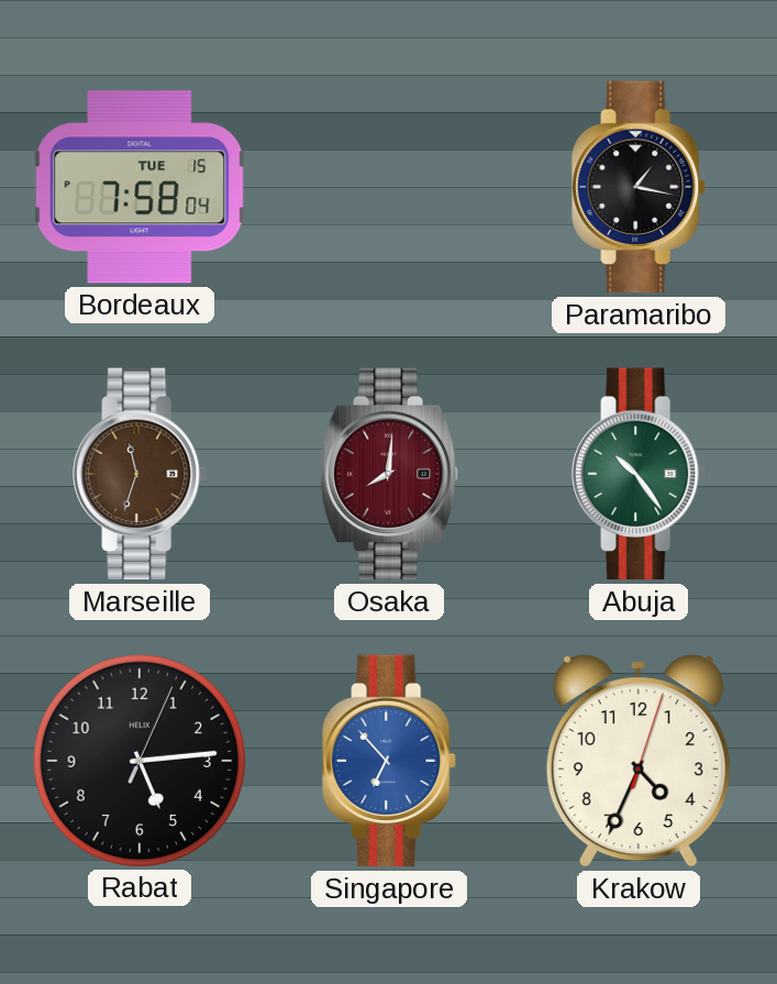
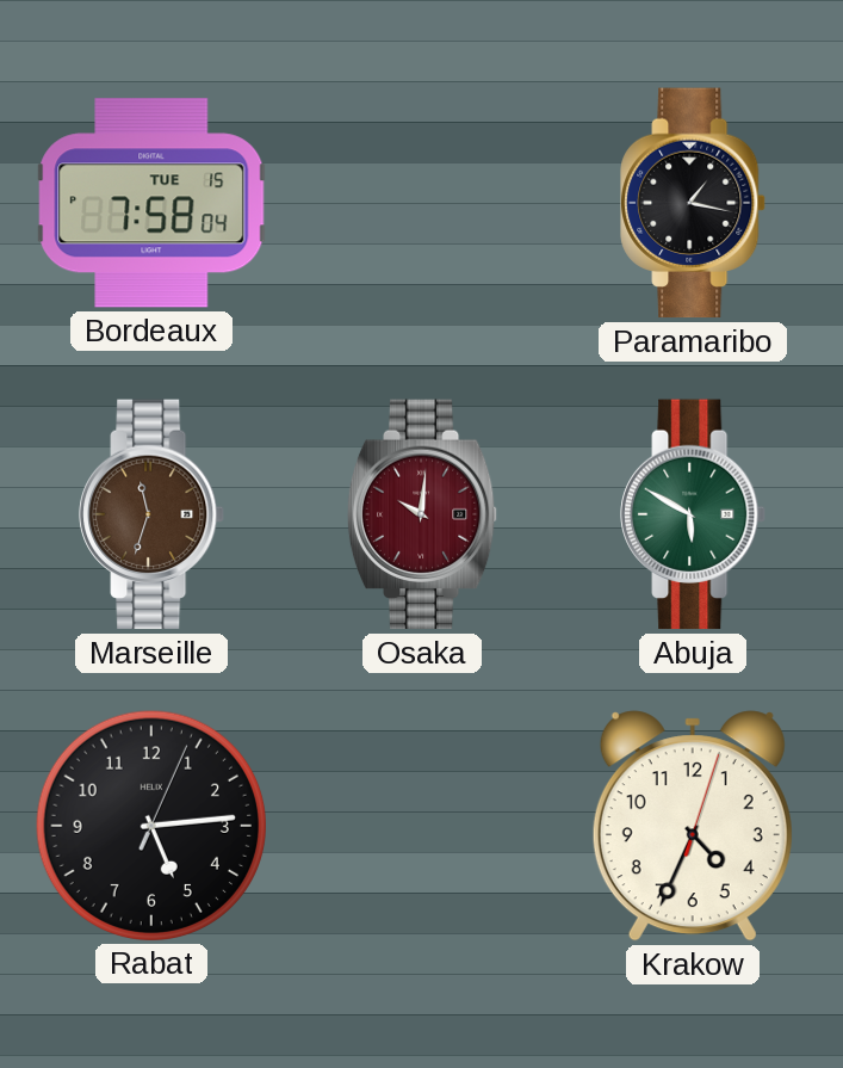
Osaka: 8:01 -> 10:01 (422, 514)
Abuja: 10:24 -> 5:50 (693, 514)
Singapore: 6:53 -> none (389, 761)
